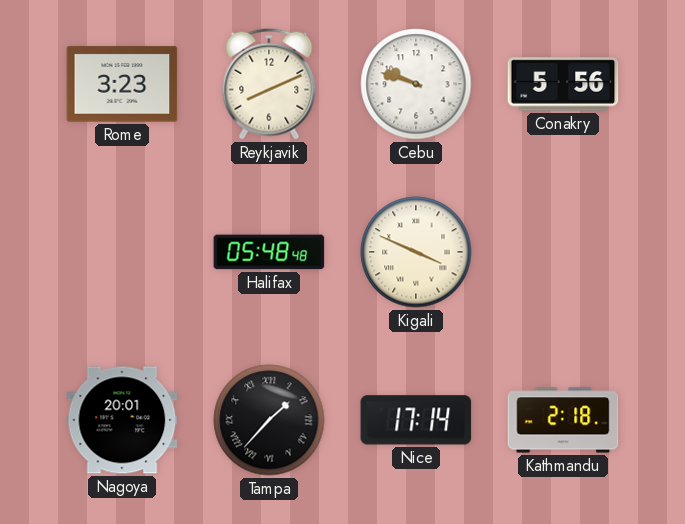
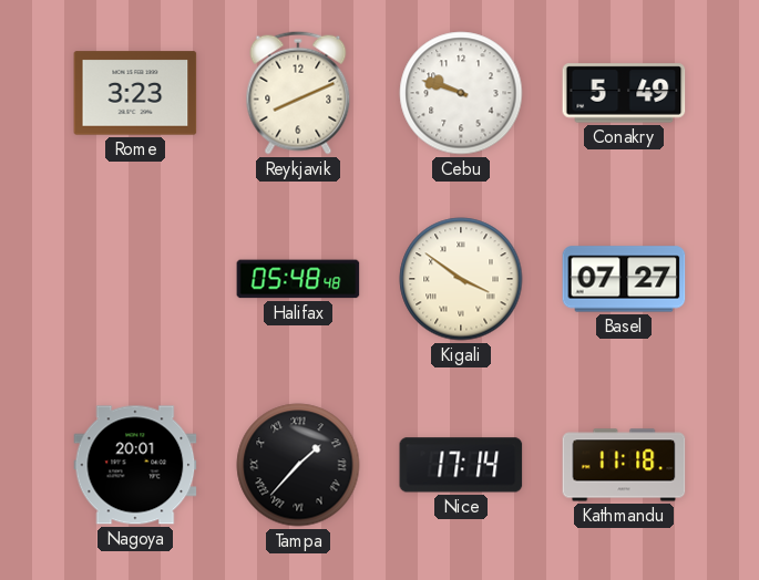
Conakry: 5:56 -> 5:49 (624, 93)
Kigali: 3:49 -> 3:51 (461, 279)
Basel: none -> 07:27 (624, 279)
Kathmandu: 2:18 -> 11:18 (624, 465)
